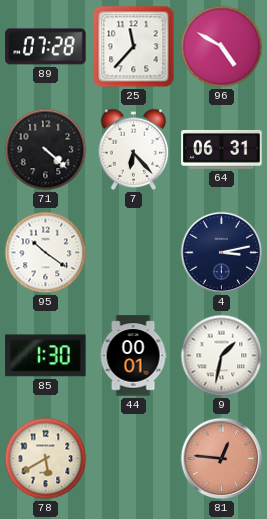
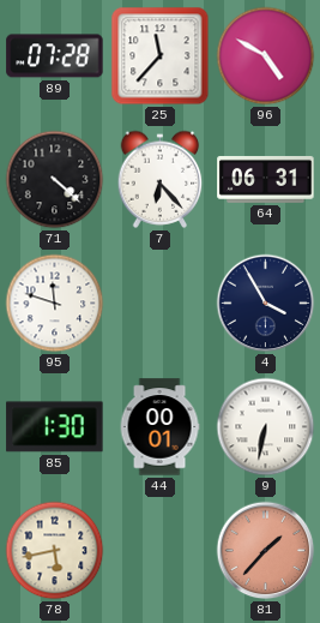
95: 10:21 -> 11:48 (55, 304)
4: 3:13 -> 3:55 (266, 304)
9: 1:32 -> 6:32 (266, 427)
78: 5:40 -> 5:43 (55, 551)
81: 12:46 -> 1:37 (266, 551)
